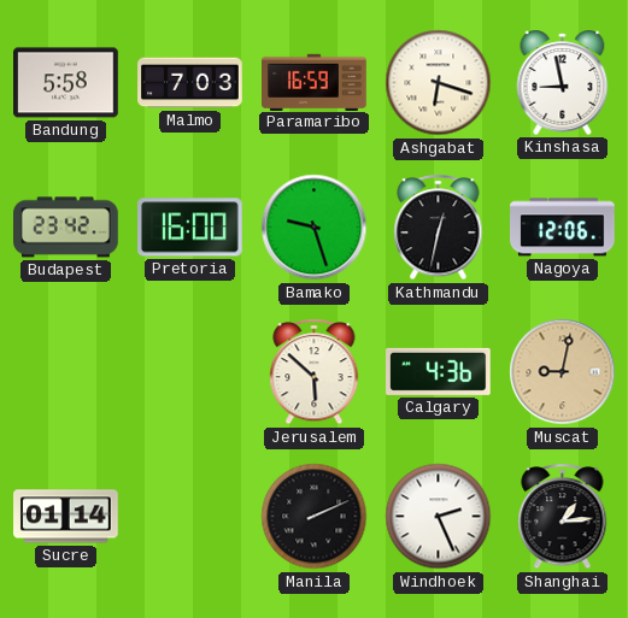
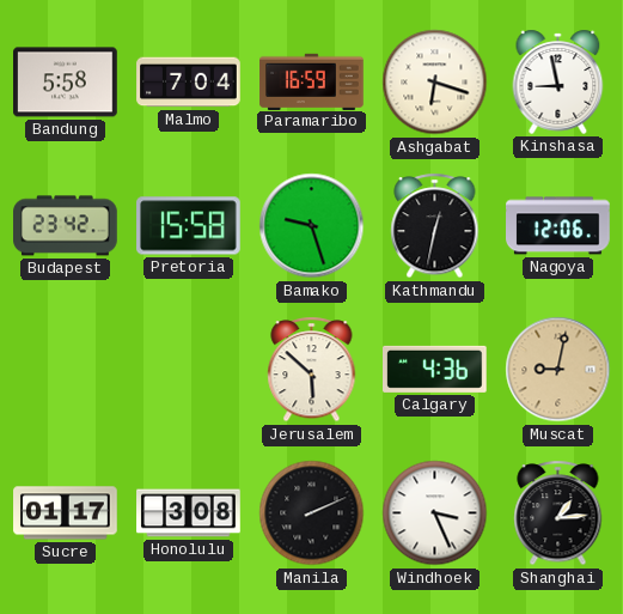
Malmo: 7:03 -> 7:04 (189, 83)
Pretoria: 16:00 -> 15:58 (189, 226)
Sucre: 01:14 -> 01:17 (66, 513)
Honolulu: none -> 3:08 (189, 513)
Windhoek: 2:26 -> 3:26 (435, 513)
